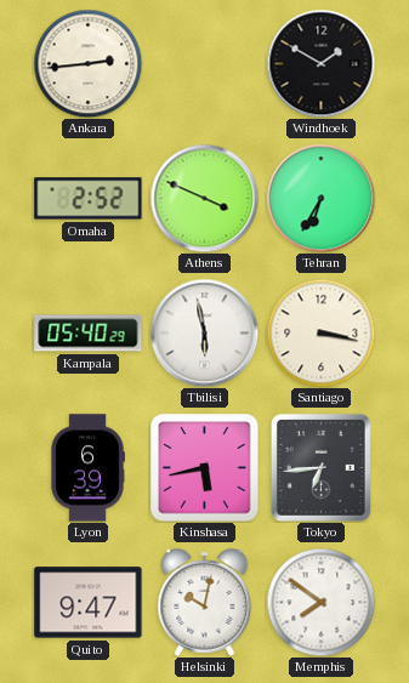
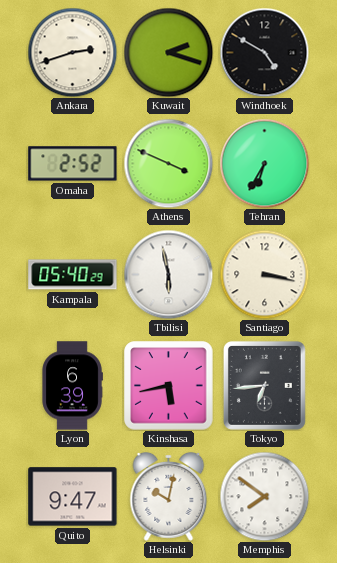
Ankara: 2:44 -> 2:42 (72, 52)
Kuwait: none -> 2:18 (168, 52)
Windhoek: 1:50 -> 4:50 (264, 52)
